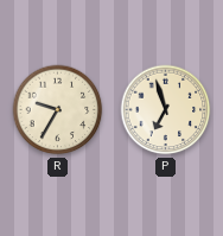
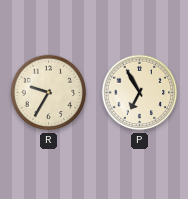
P: 6:57 -> 6:55 (140, 93)
